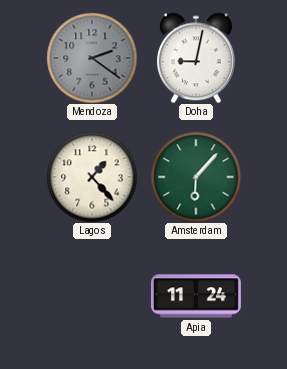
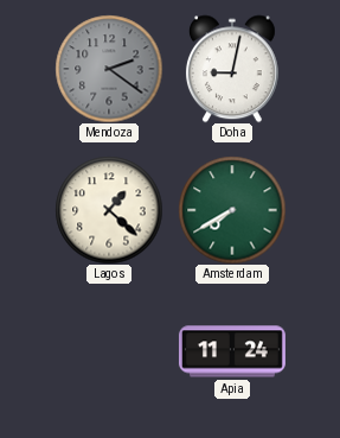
Lagos: 1:23 -> 1:22 (109, 210)
Amsterdam: 6:07 -> 7:40 (232, 210)
